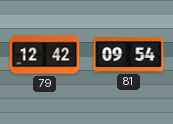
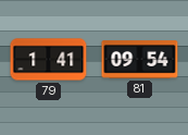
79: 12:42 -> 1:41 (49, 60)
